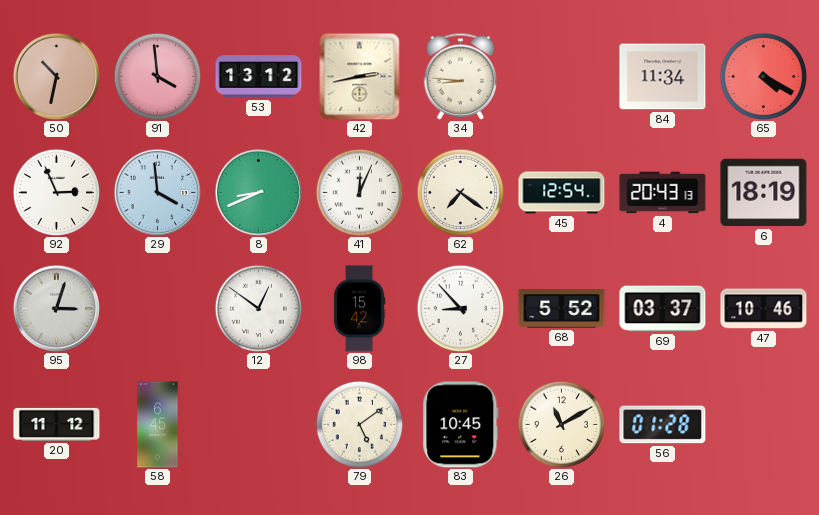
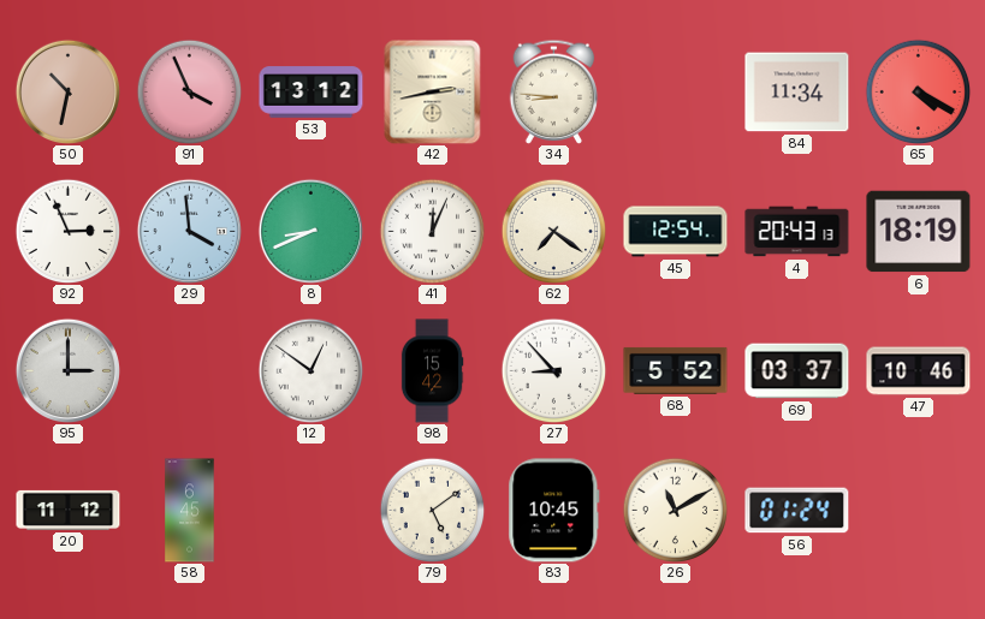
91: 3:59 -> 3:56 (189, 91)
95: 3:03 -> 3:00 (67, 370)
56: 01:28 -> 01:24 (797, 511)
